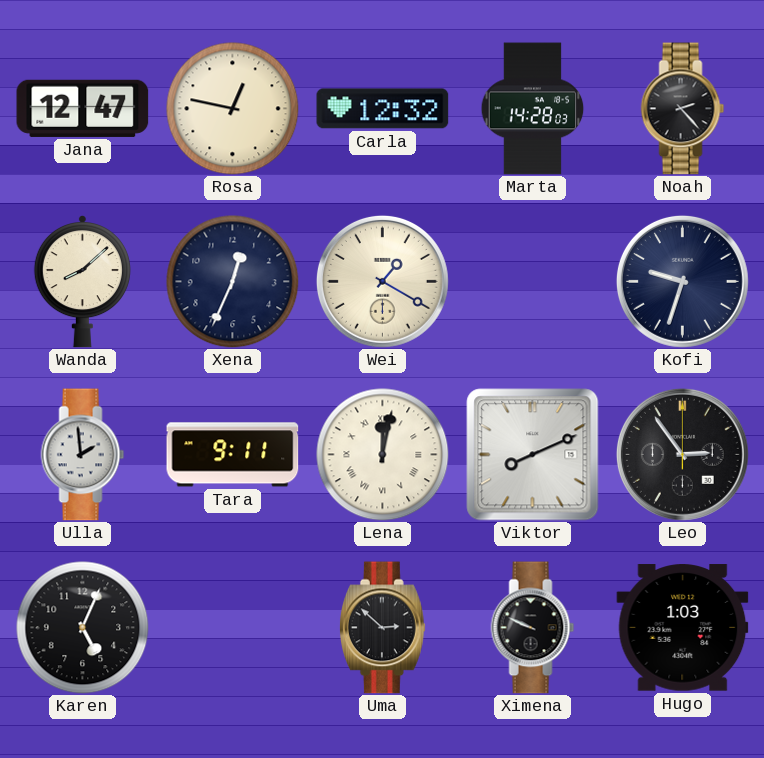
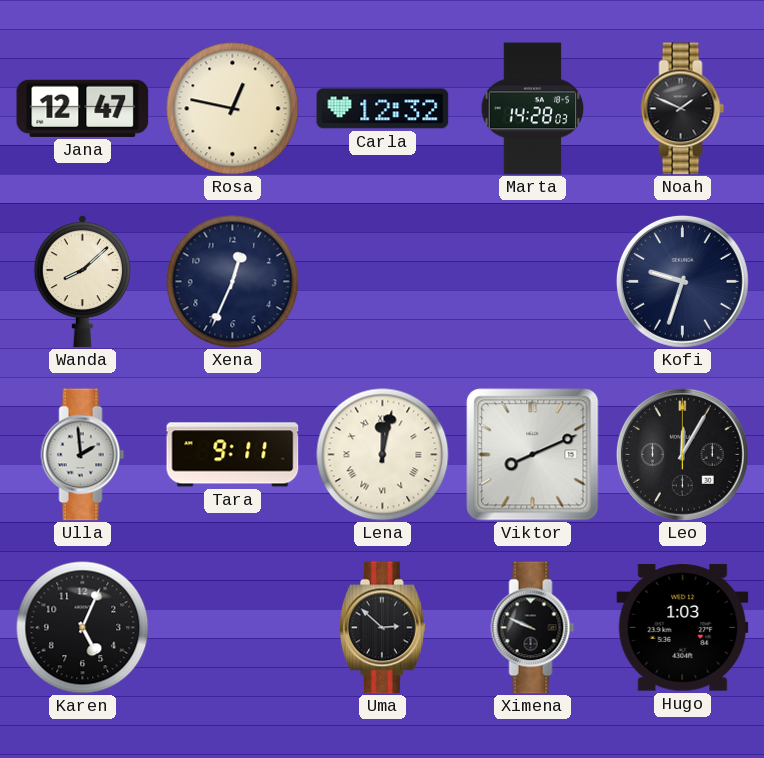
Noah: 2:23 -> 1:49 (683, 109)
Wei: 1:20 -> none (382, 281)
Leo: 2:54 -> 12:05 (682, 454)
